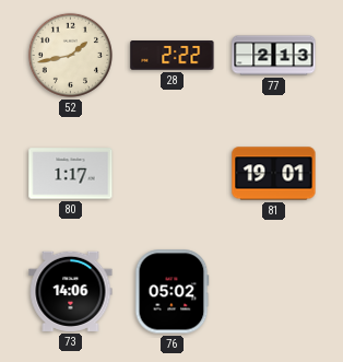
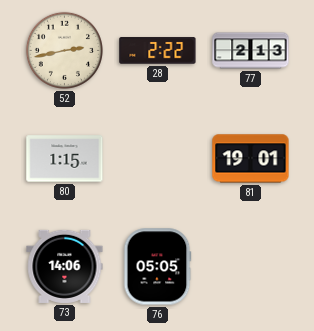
52: 1:43 -> 2:43 (64, 50)
80: 1:17 -> 1:15 (65, 159)
76: 05:02 -> 05:05 (158, 267)
